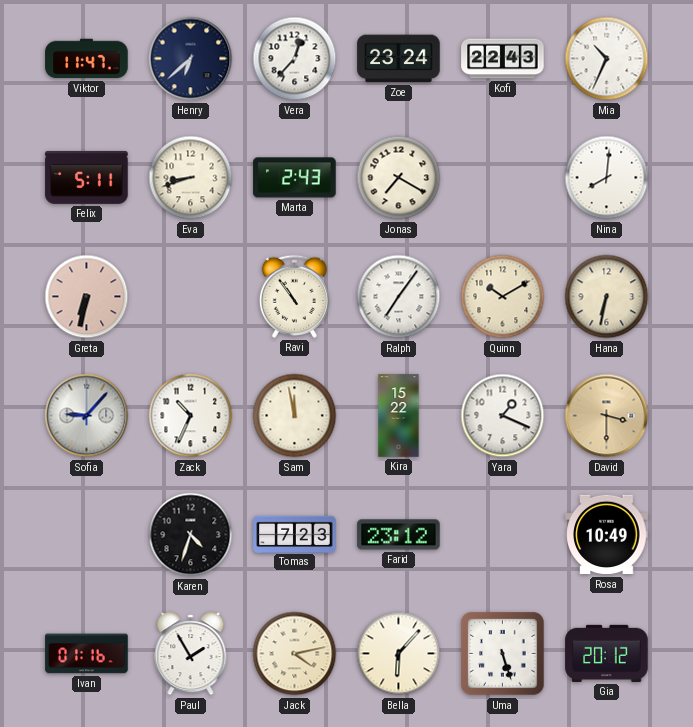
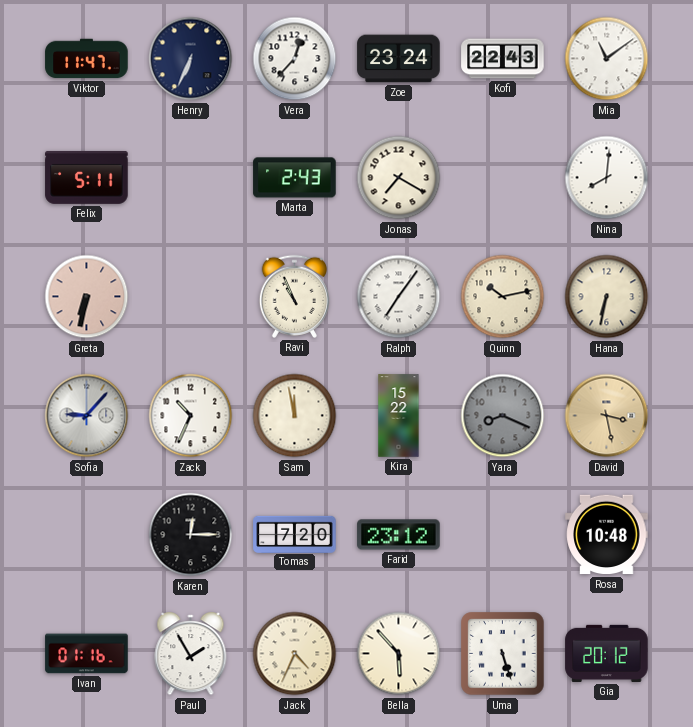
Henry: 6:38 -> 6:34 (191, 59)
Mia: 10:34 -> 11:09 (607, 59)
Eva: 8:42 -> none (191, 178)
Ravi: 10:54 -> 10:56 (294, 296)
Quinn: 10:10 -> 10:13 (503, 297)
Yara: 1:19 -> 8:19 (503, 416)
Yara dial: white -> grey (503, 416)
David: 3:30 -> 3:28 (607, 416)
Karen: 4:33 -> 12:15 (191, 535)
Tomas: 7:23 -> 7:20 (295, 534)
Rosa: 10:49 -> 10:48 (607, 535)
Jack: 4:13 -> 4:34 (295, 654)
Bella: 6:07 -> 5:53 (399, 654)
